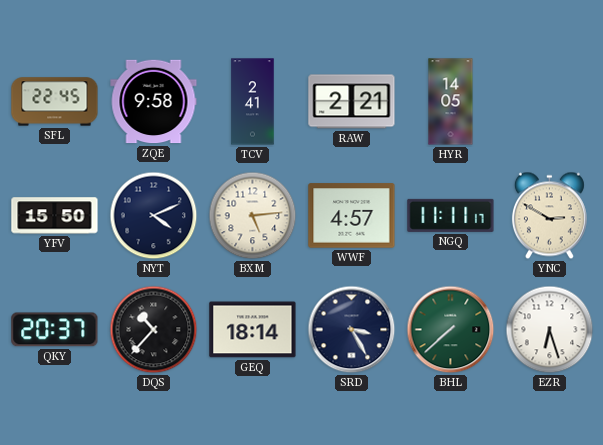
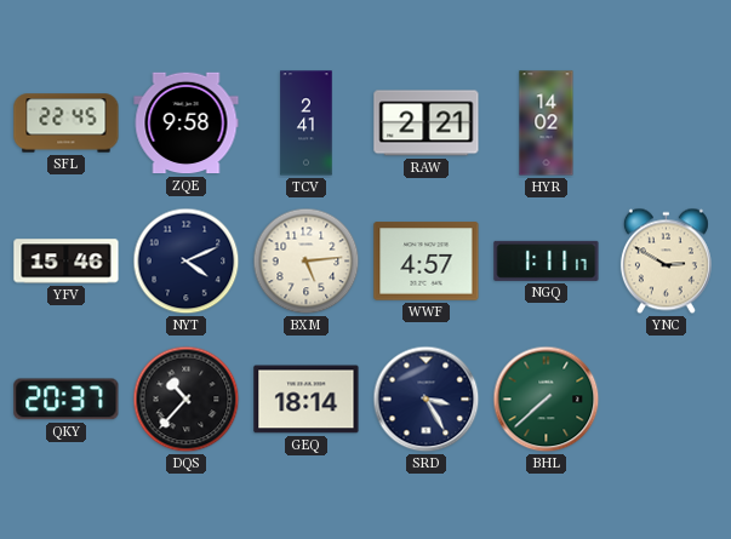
HYR: 14:05 -> 14:02 (547, 124)
YFV: 15:50 -> 15:46 (67, 262)
NGQ: 11:11 -> 1:11 (547, 260)
EZR: 6:27 -> none (550, 330)
